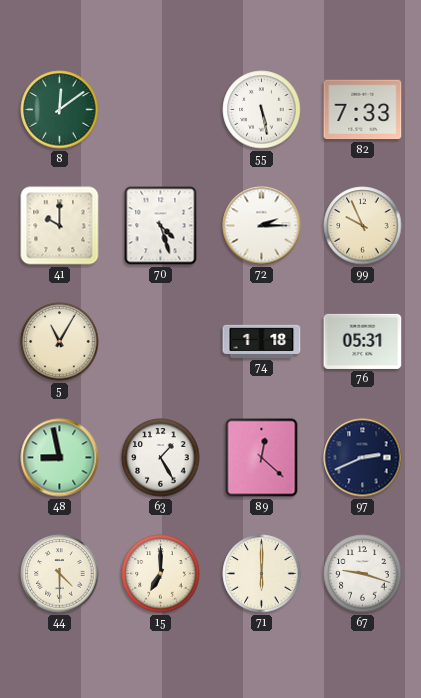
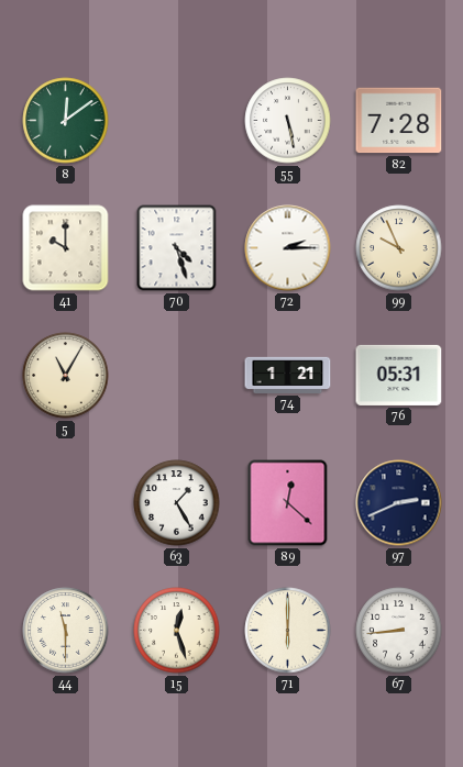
82: 7:33 -> 7:28 (399, 121)
74: 1:18 -> 1:21 (288, 375)
48: 8:58 -> none (60, 458)
44: 4:30 -> 11:30 (66, 631)
15: 7:00 -> 12:27 (177, 631)
67: 9:18 -> 8:44 (399, 631)
